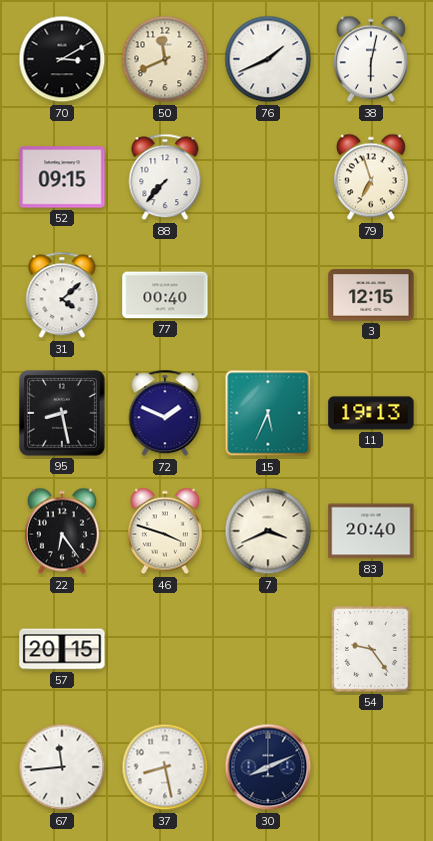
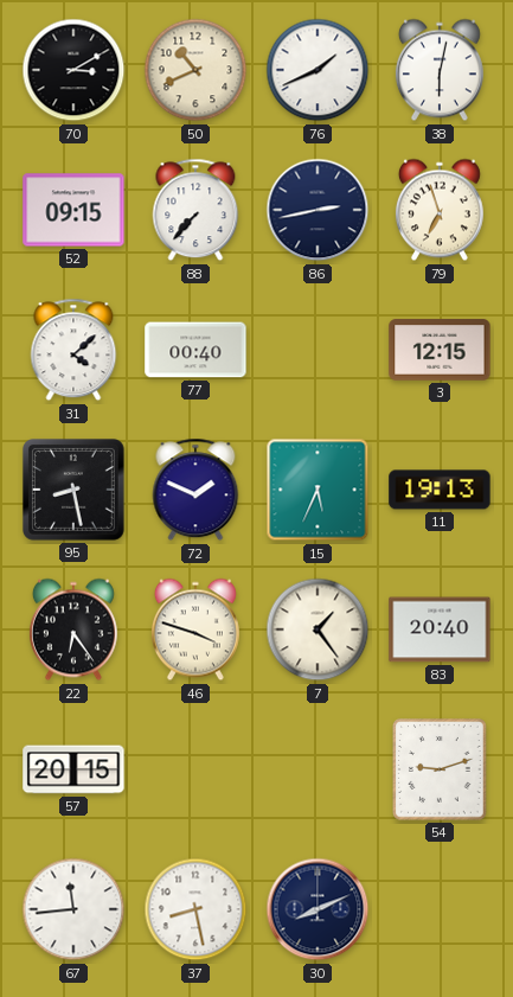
50: 11:41 -> 10:41 (195, 70)
86: none -> 2:43 (318, 210)
7: 3:41 -> 1:24 (318, 629)
54: 9:24 -> 9:12 (440, 769)
